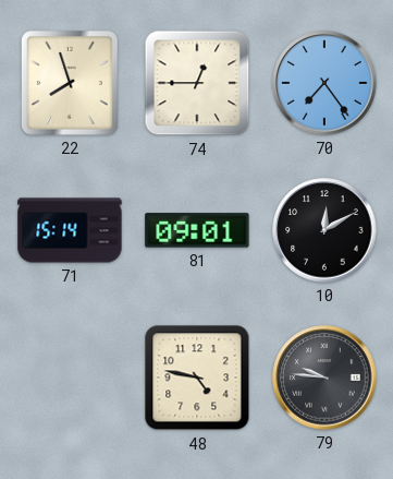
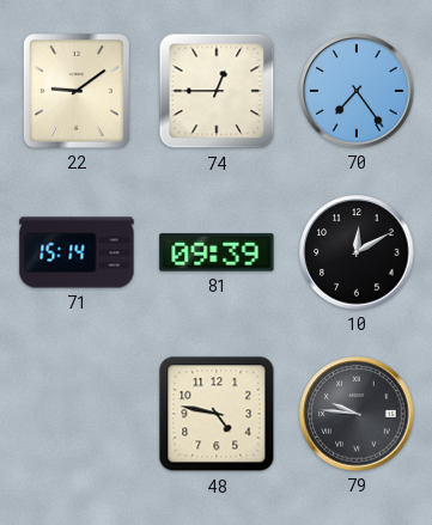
22: 7:57 -> 9:09 (77, 92)
81: 09:01 -> 09:39 (217, 252)
